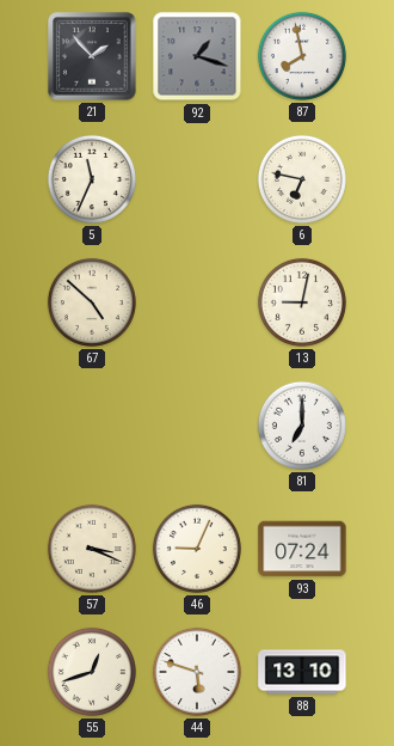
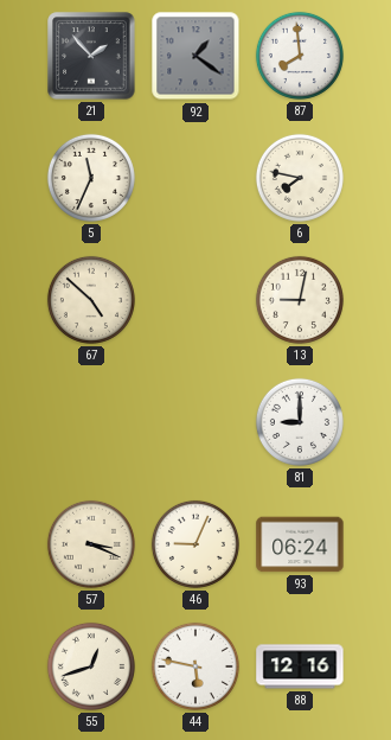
92: 1:18 -> 1:21 (195, 56)
87: 7:58 -> 7:59 (300, 56)
6: 6:47 -> 7:47 (300, 178)
81: 7:00 -> 9:00 (300, 422)
93: 07:24 -> 06:24 (300, 544)
44: 5:48 -> 5:47 (195, 666)
88: 13:10 -> 12:16 (300, 666)
